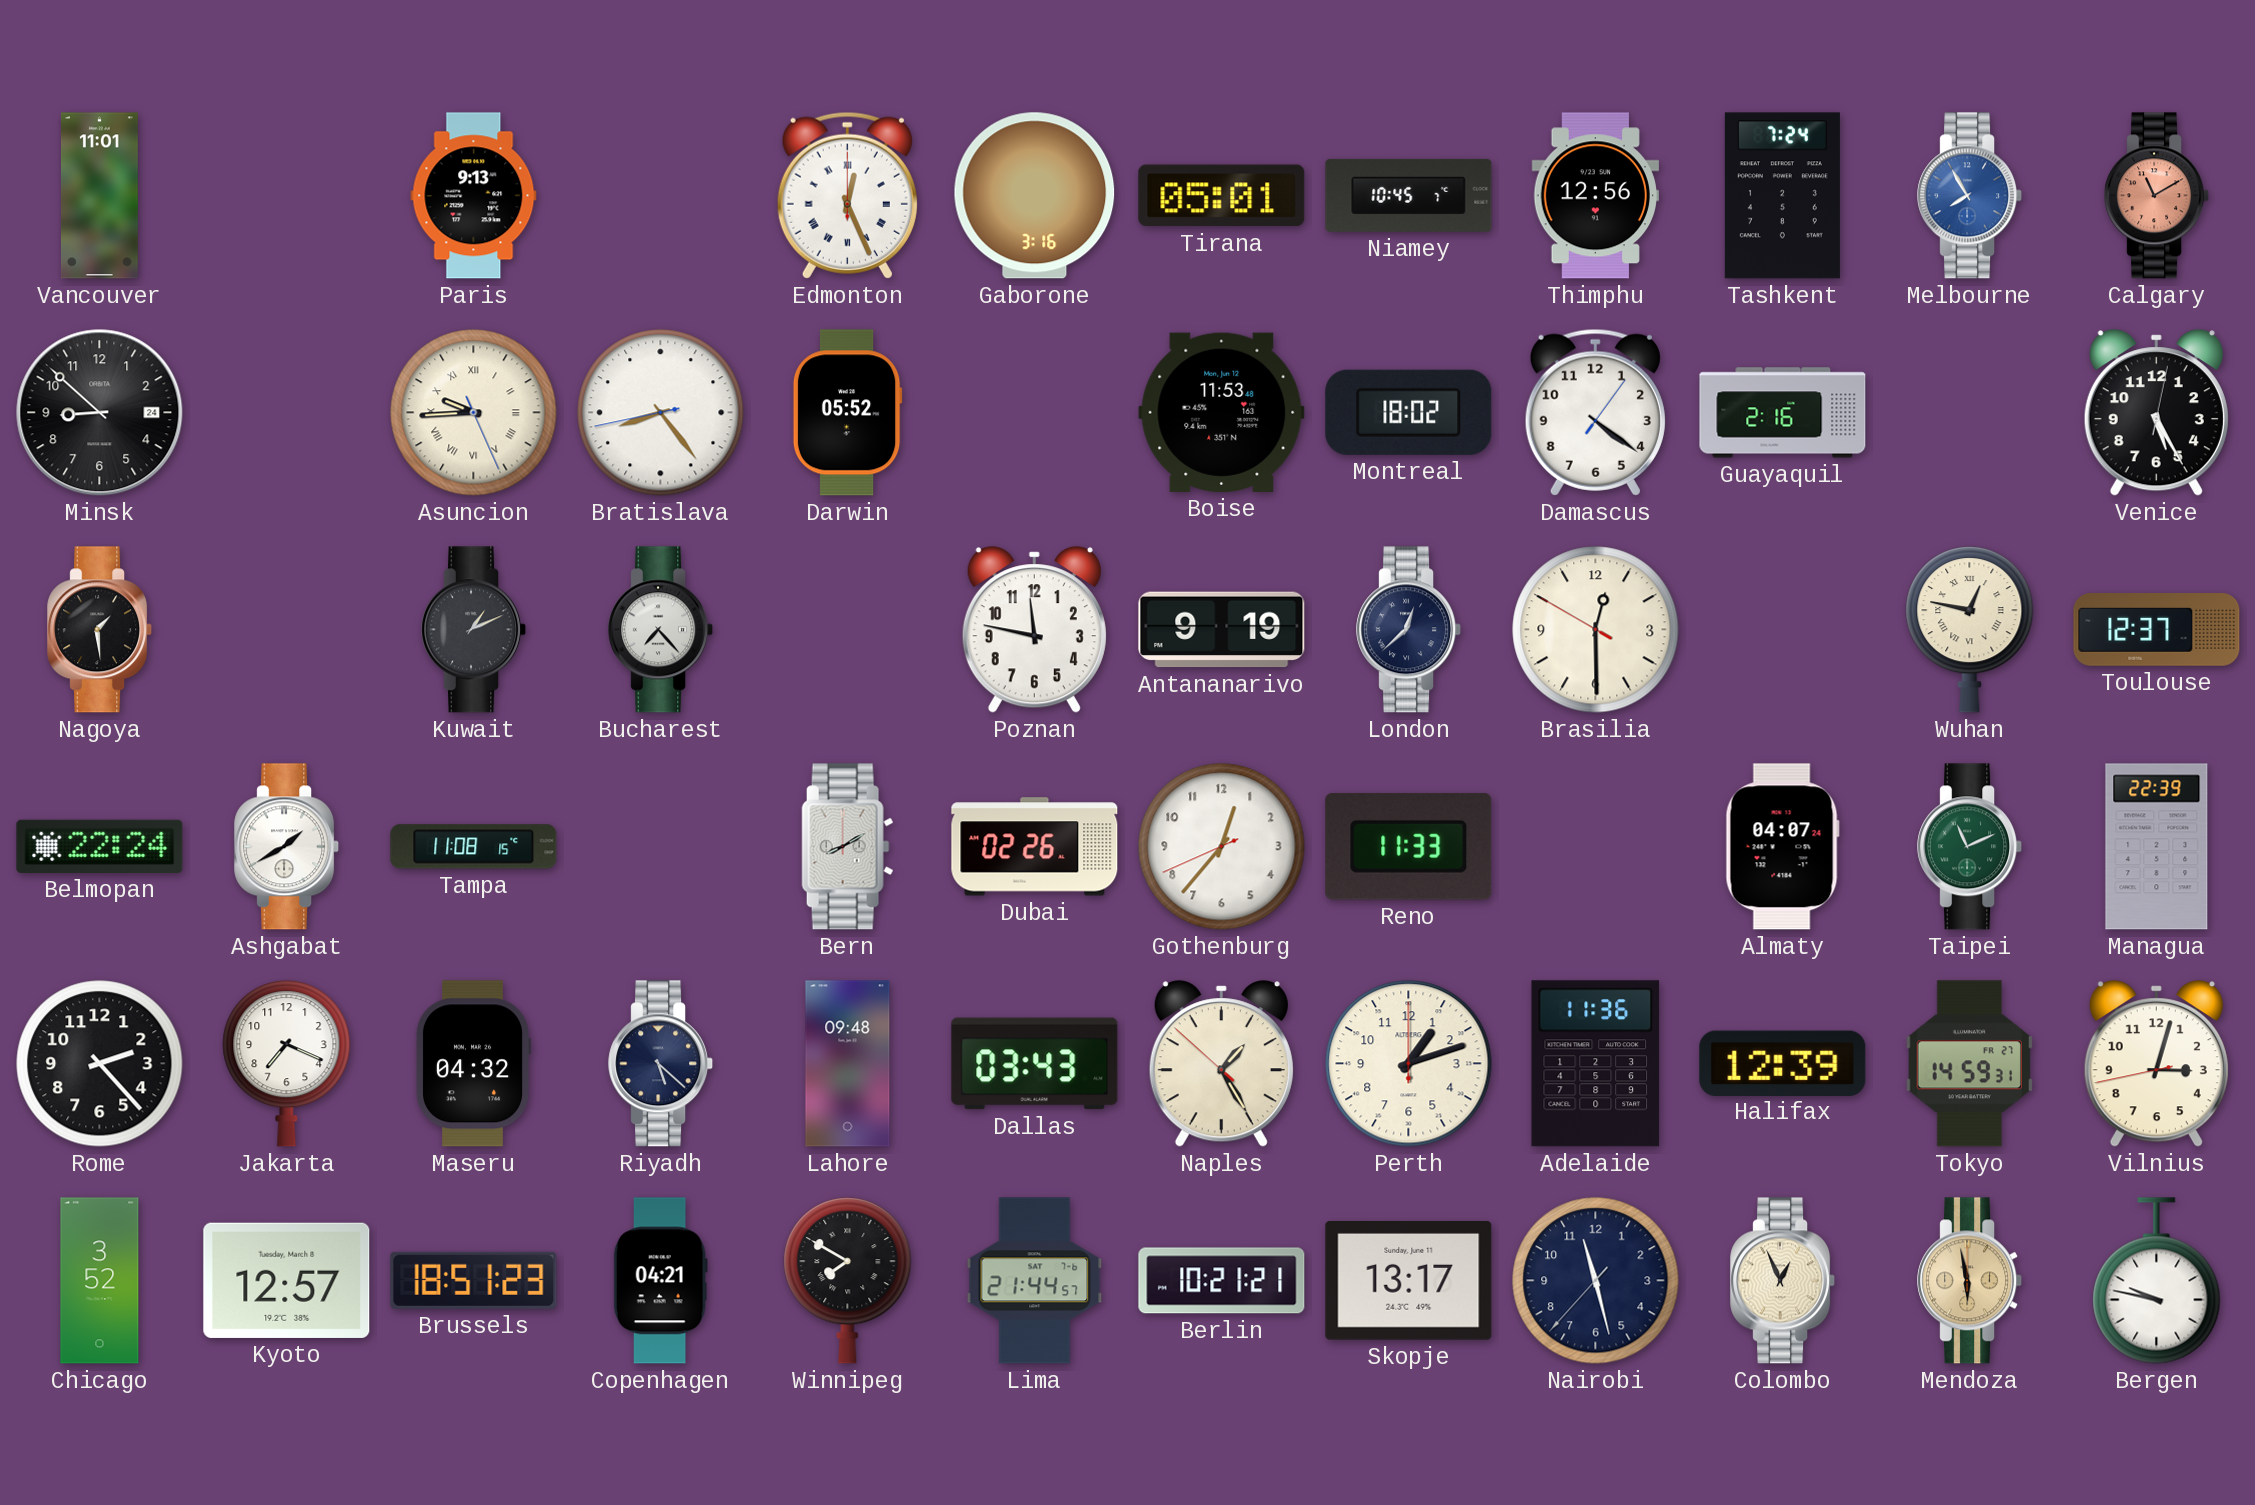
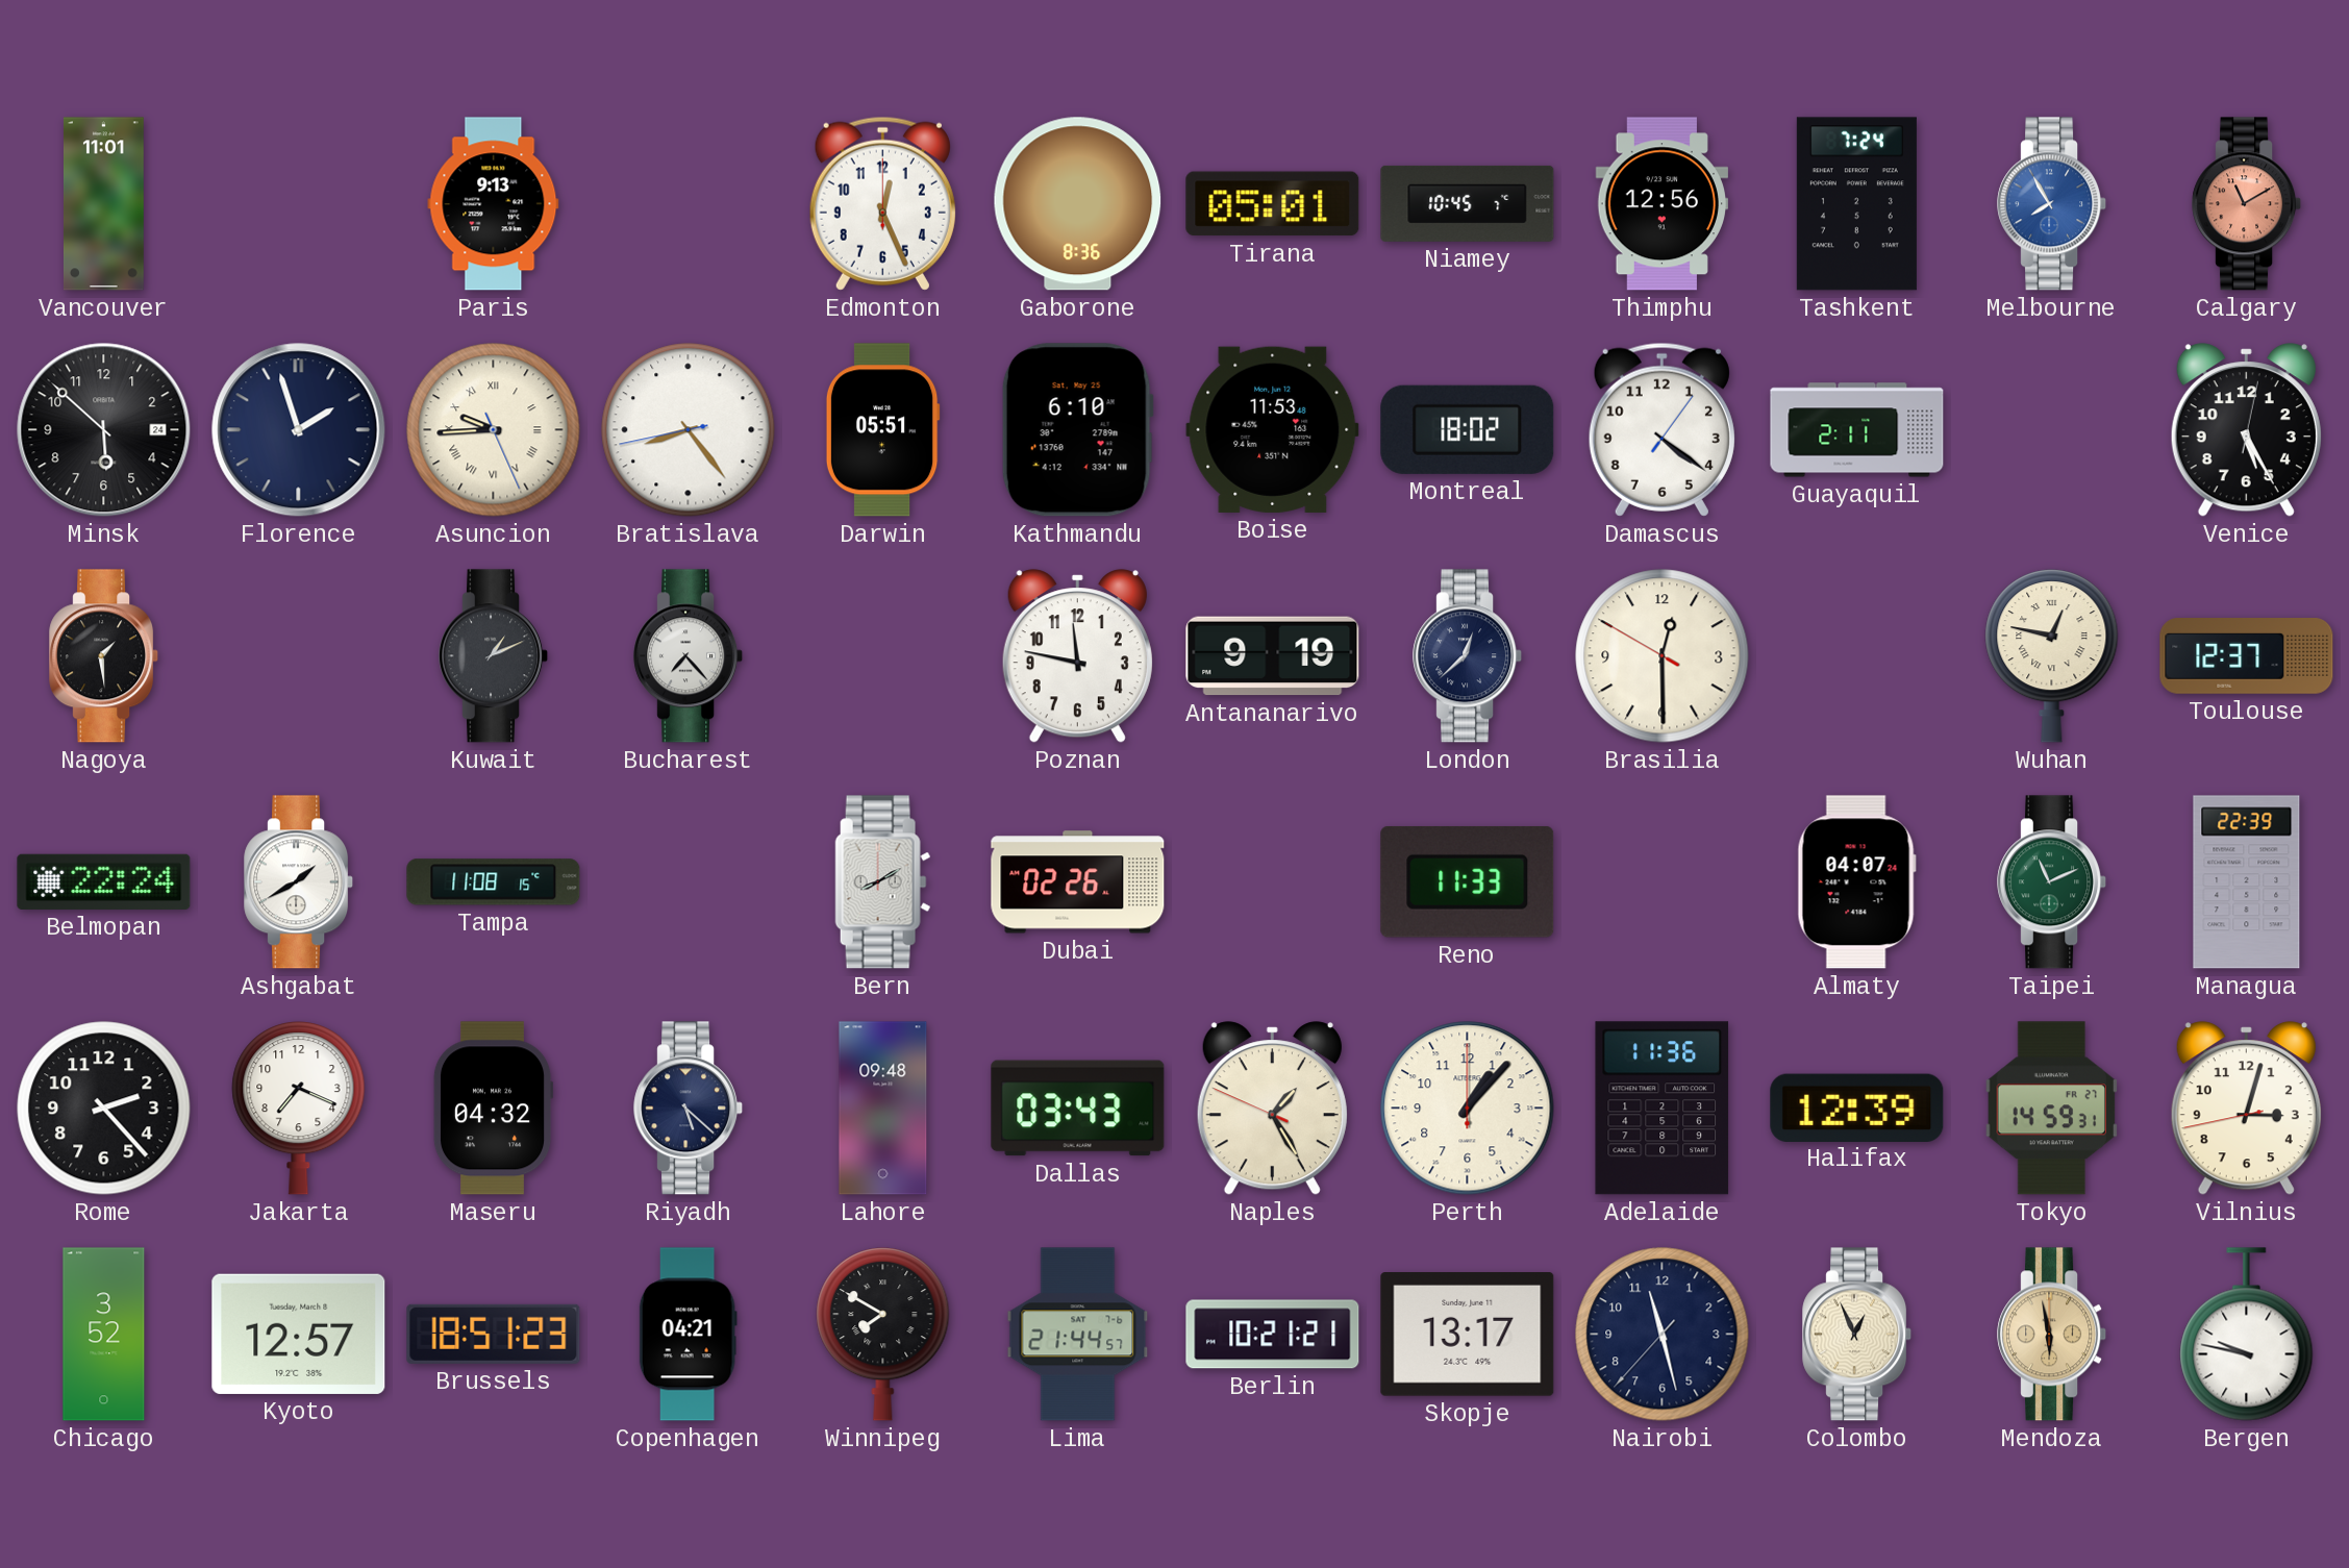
Edmonton numerals: Roman -> Arabic (882, 203)
Gaborone: 3:16 -> 8:36 (1078, 204)
Minsk: 8:52 -> 5:52 (104, 430)
Florence: none -> 1:57 (299, 430)
Darwin: 05:52 -> 05:51 (882, 430)
Kathmandu: none -> 6:10 (1077, 430)
Guayaquil: 2:16 -> 2:11 (1857, 430)
Gothenburg: 12:36 -> none (1222, 847)
Naples: 1:24:52 -> 1:24:49 (1272, 1109)
Perth: 1:12 -> 1:07 (1468, 1109)
